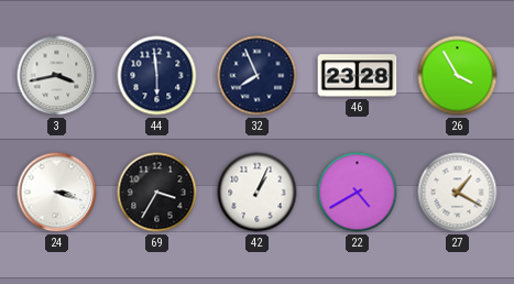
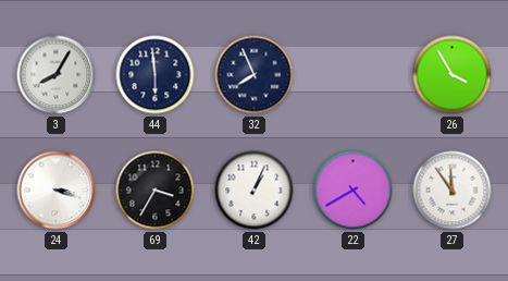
3: 3:43 -> 8:05 (57, 75)
46: 23:28 -> none (358, 76)
27: 1:20 -> 11:54 (453, 191)
